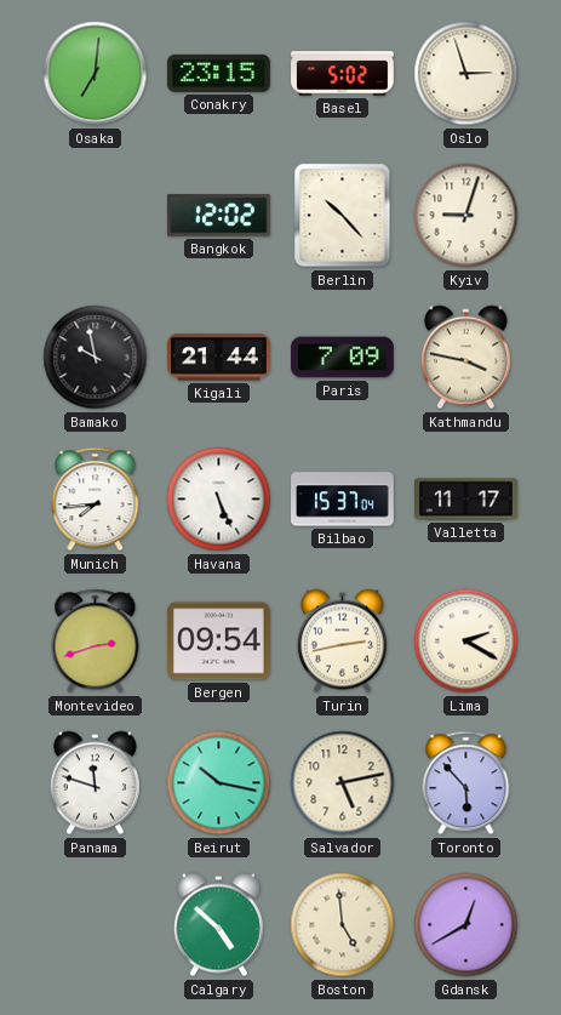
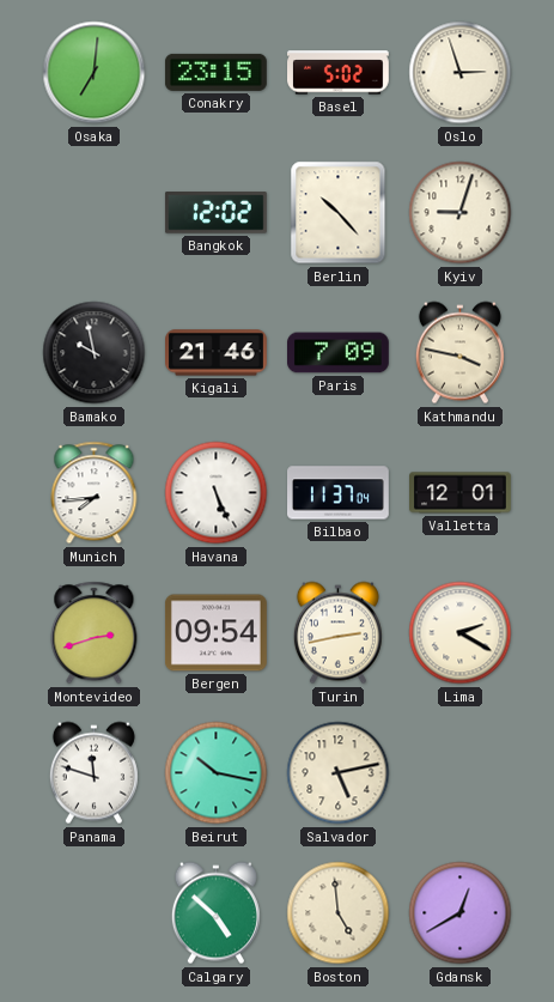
Kigali: 21:44 -> 21:46 (217, 353)
Bilbao: 15:37 -> 11:37 (339, 493)
Valletta: 11:17 -> 12:01 (461, 493)
Toronto: 5:53 -> none (466, 783)
